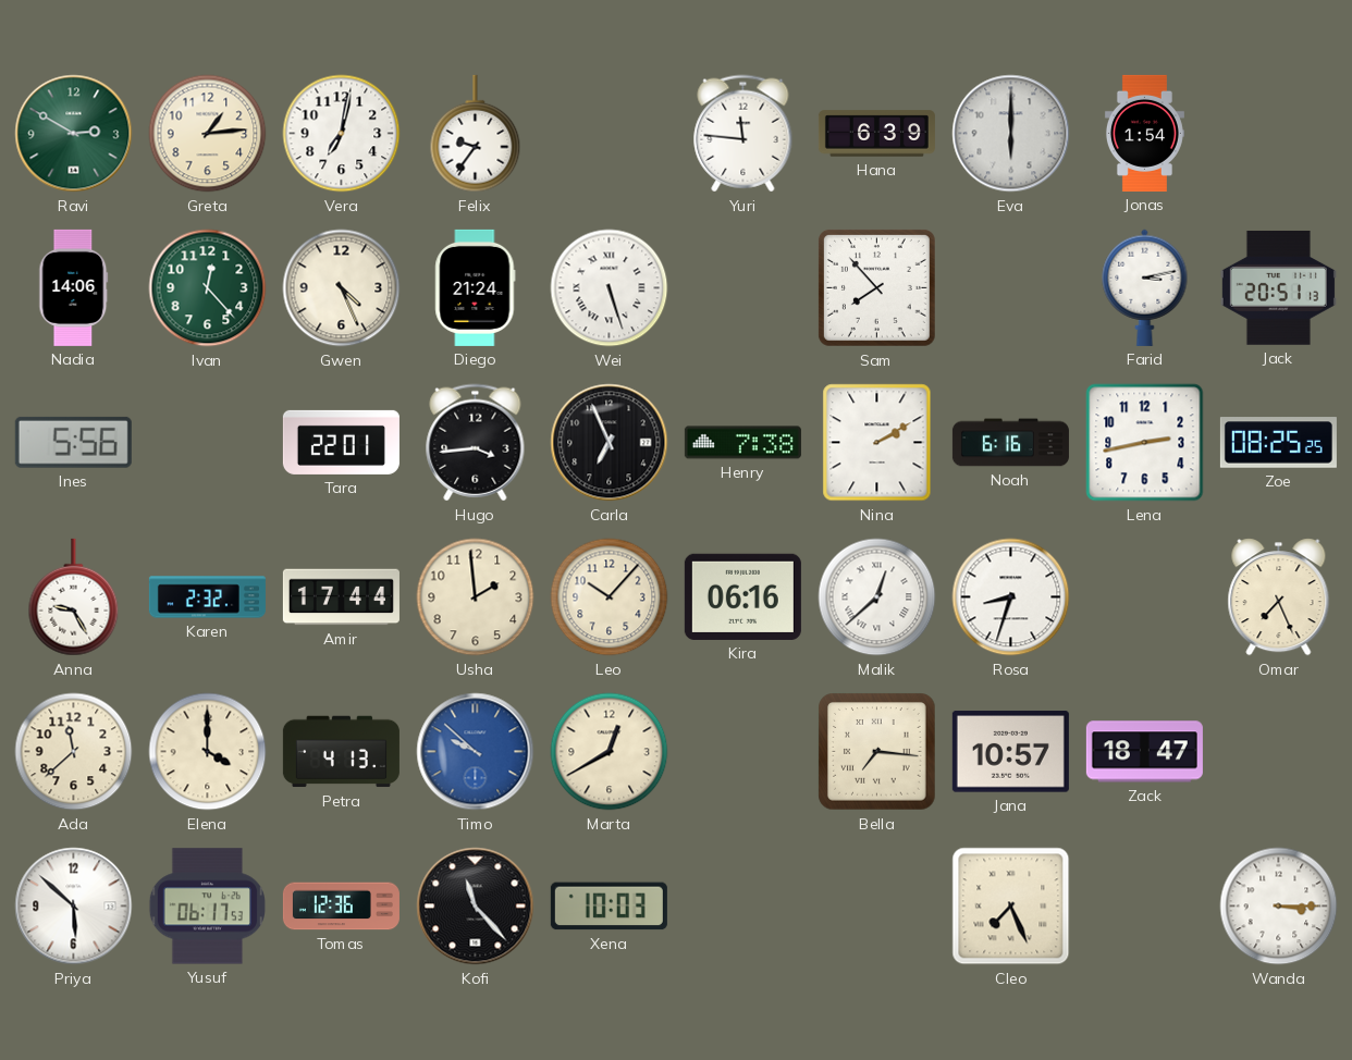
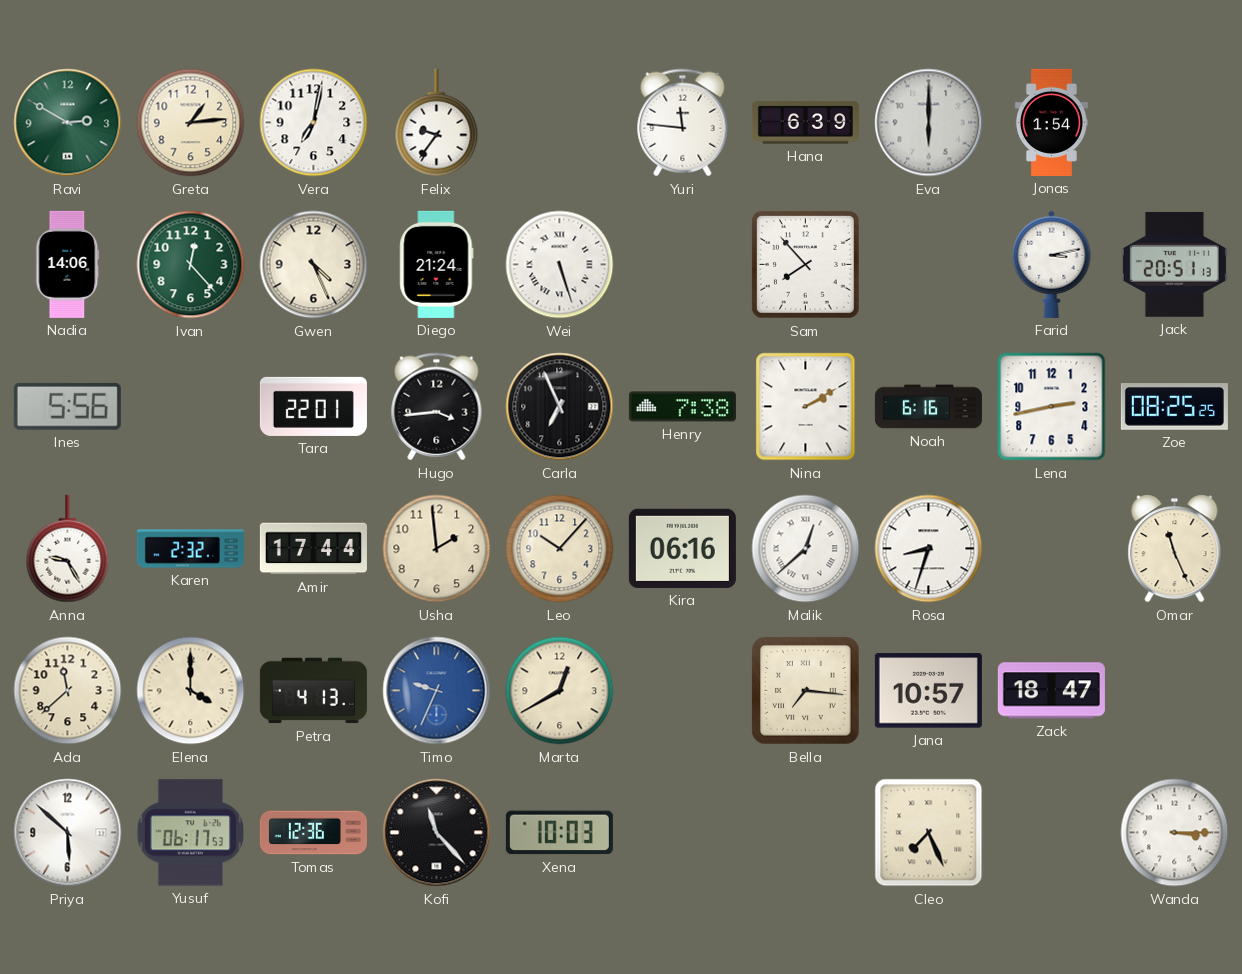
Omar: 7:26 -> 11:26 (1175, 549)
Timo: 9:52 -> 9:34 (437, 691)
